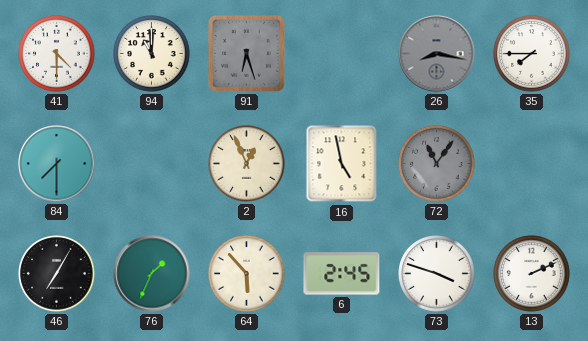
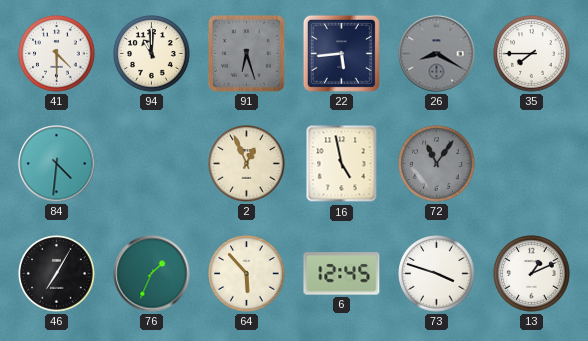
22: none -> 5:44 (341, 53)
26: 8:17 -> 8:20 (437, 54)
84: 7:30 -> 4:31 (57, 164)
6: 2:45 -> 12:45 (342, 274)
13: 2:11 -> 1:11 (532, 274)
